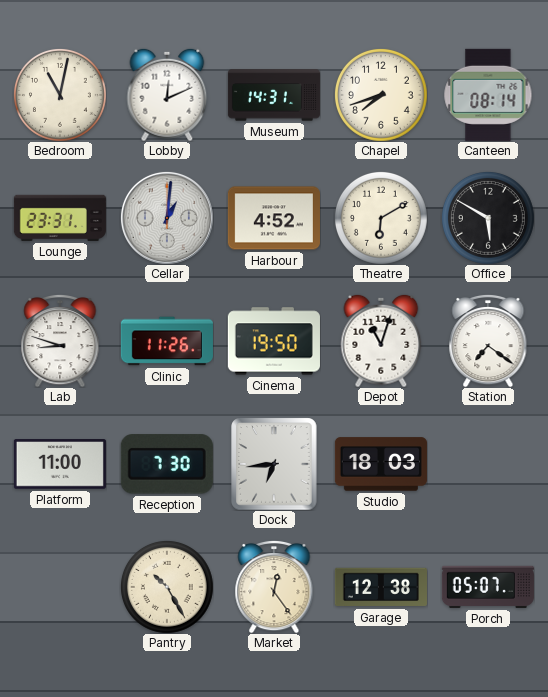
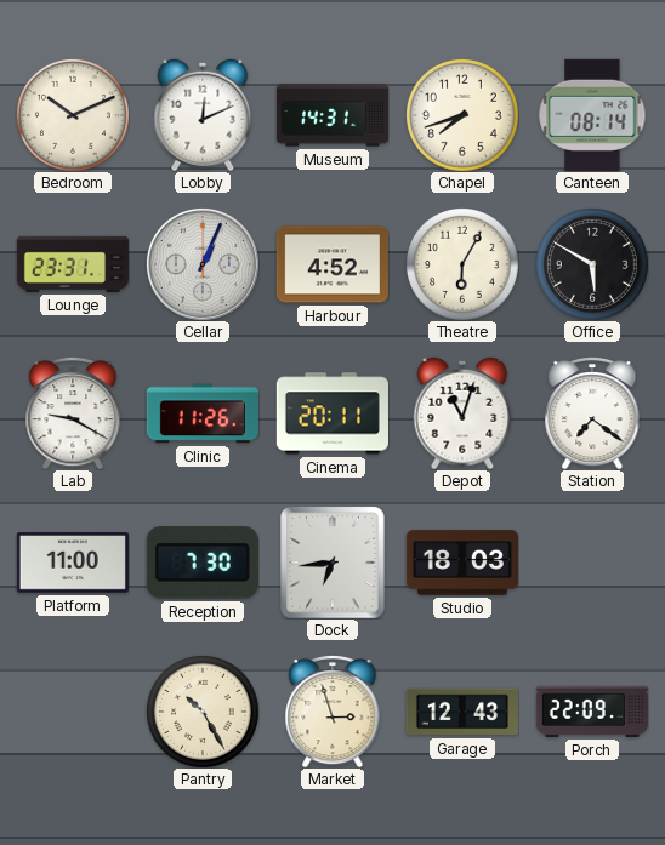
Bedroom: 11:02 -> 10:11 (73, 115)
Cellar: 1:01 -> 1:04 (203, 264)
Theatre: 6:10 -> 6:05 (462, 264)
Lab: 8:48 -> 9:20 (73, 413)
Cinema: 19:50 -> 20:11 (332, 413)
Market: 12:24 -> 2:57 (332, 712)
Garage: 12:38 -> 12:43 (462, 712)
Porch: 05:07 -> 22:09 (592, 712)
